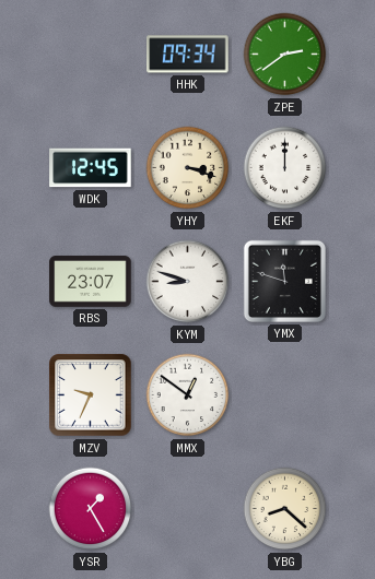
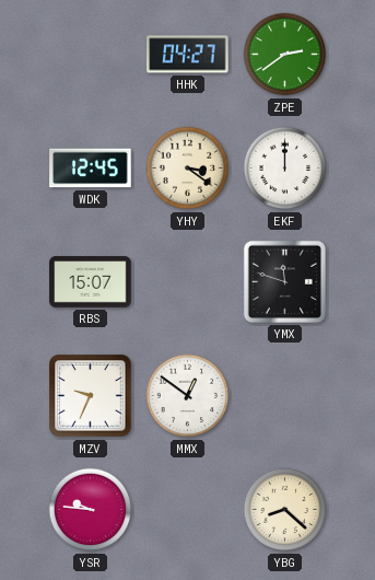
HHK: 09:34 -> 04:27 (188, 55)
YHY: 3:18 -> 3:21 (188, 169)
RBS: 23:07 -> 15:07 (91, 282)
KYM: 8:48 -> none (188, 282)
YSR: 1:25 -> 9:46 (91, 510)
